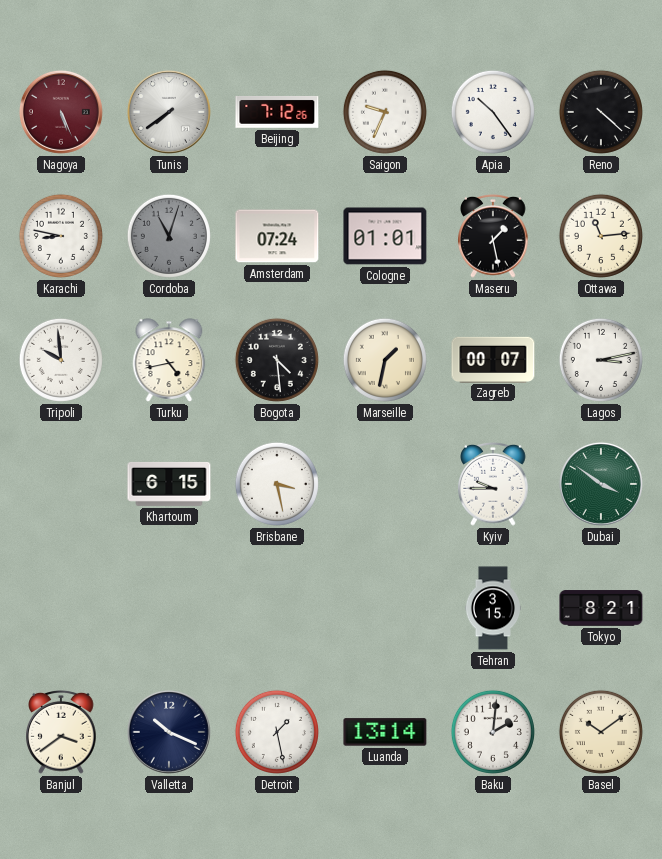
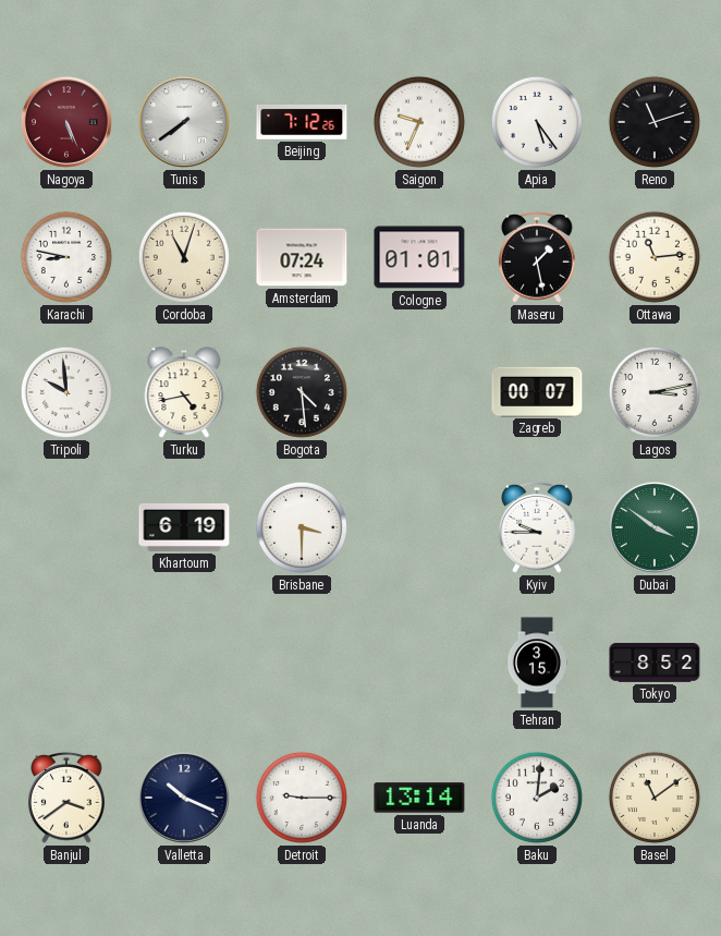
Apia: 10:24 -> 5:24 (537, 122)
Reno: 4:22 -> 11:12 (655, 122)
Cordoba dial: grey -> cream (184, 257)
Marseille: 1:32 -> none (385, 360)
Khartoum: 6:15 -> 6:19 (184, 527)
Brisbane: 3:28 -> 3:30 (302, 527)
Tokyo: 8:21 -> 8:52 (655, 663)
Detroit: 1:28 -> 9:15 (302, 798)
Basel: 10:09 -> 11:09 (655, 798)
